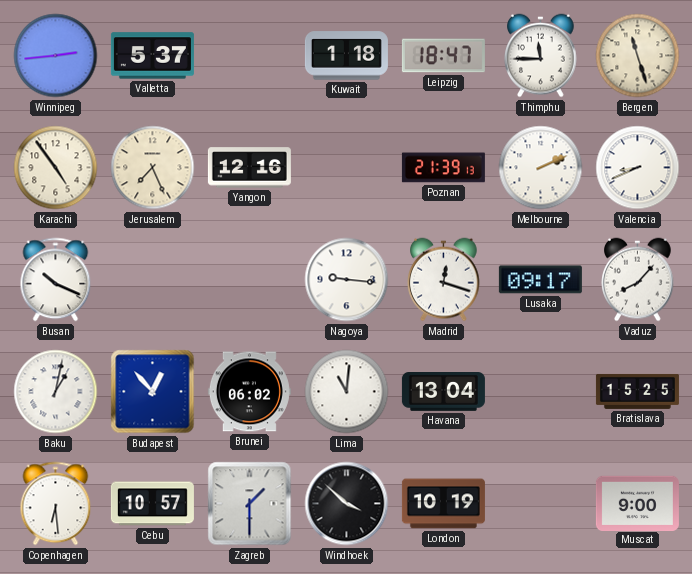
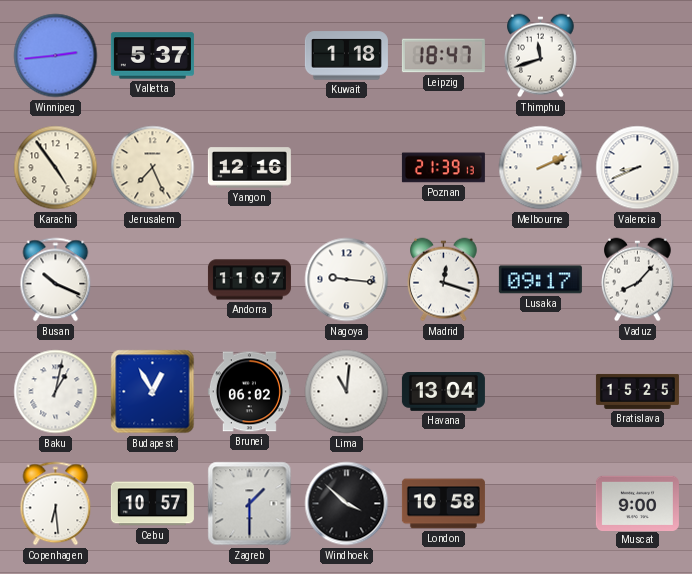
Thimphu: 11:45 -> 11:42 (541, 56)
Bergen: 11:27 -> none (638, 56)
Andorra: none -> 11:07 (249, 280)
Budapest: 12:53 -> 12:55 (153, 392)
London: 10:19 -> 10:58 (443, 504)
